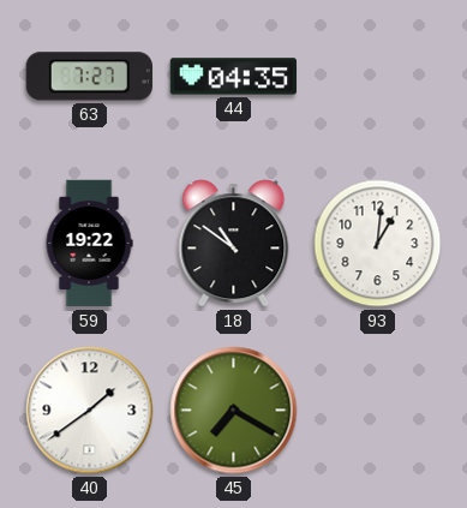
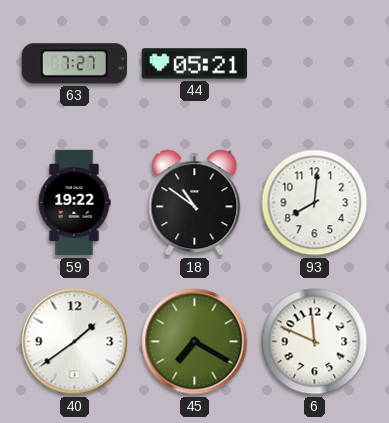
44: 04:35 -> 05:21 (194, 64)
93: 1:01 -> 8:01 (315, 203)
6: none -> 11:49 (315, 342)
